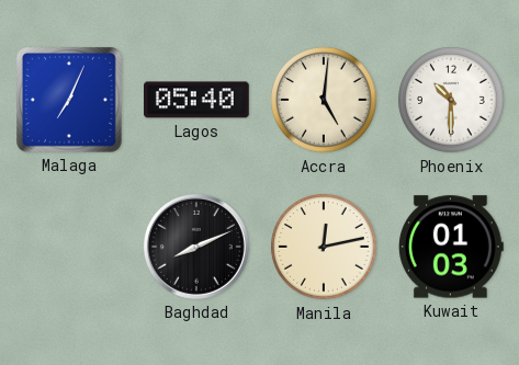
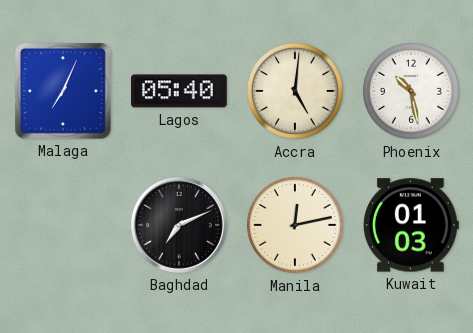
Phoenix: 10:30 -> 10:28 (411, 91)
Baghdad: 8:11 -> 7:11 (179, 225)
